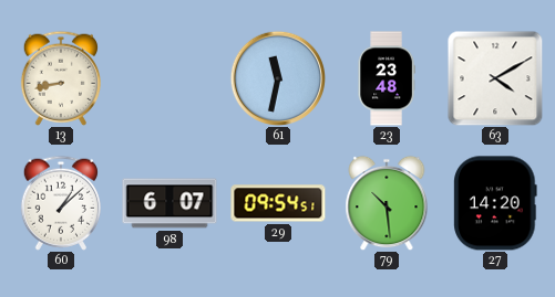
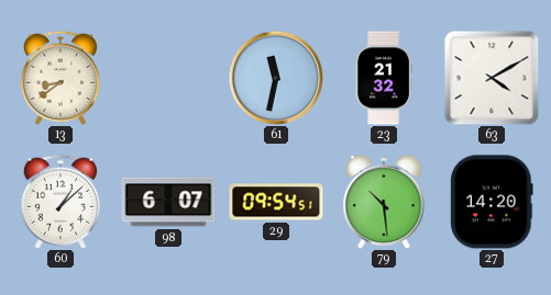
13: 8:43 -> 8:39 (59, 78)
23: 23:48 -> 21:32 (384, 78)
